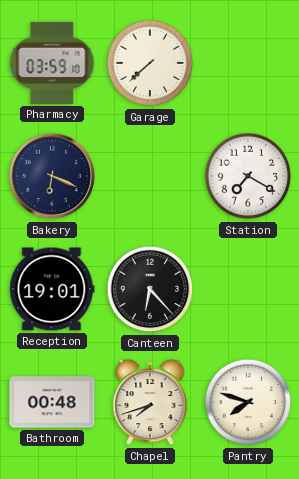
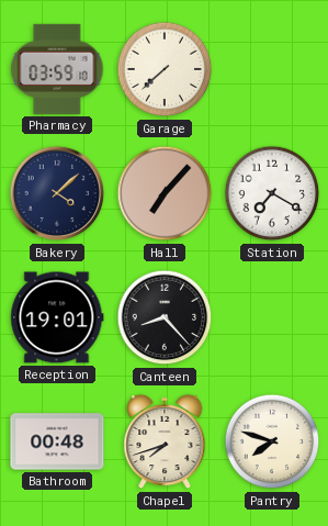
Bakery: 6:19 -> 4:08 (57, 193)
Hall: none -> 7:07 (165, 193)
Canteen: 6:23 -> 8:23 (165, 317)
